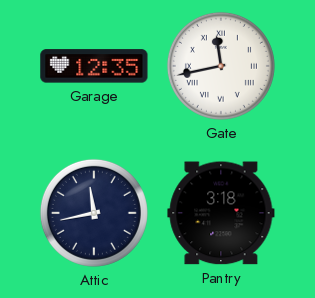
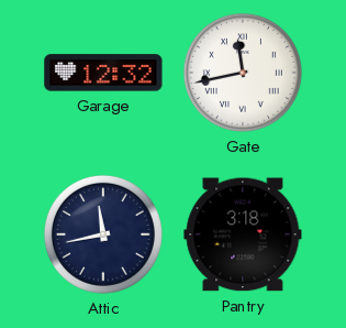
Garage: 12:35 -> 12:32 (103, 73)
